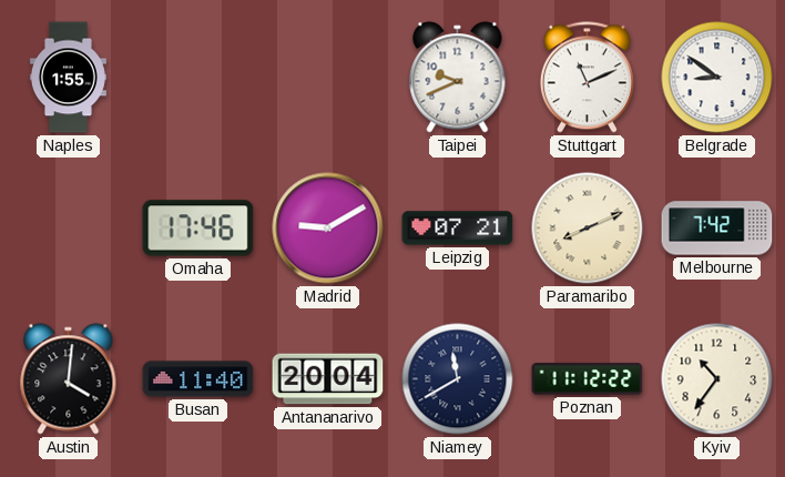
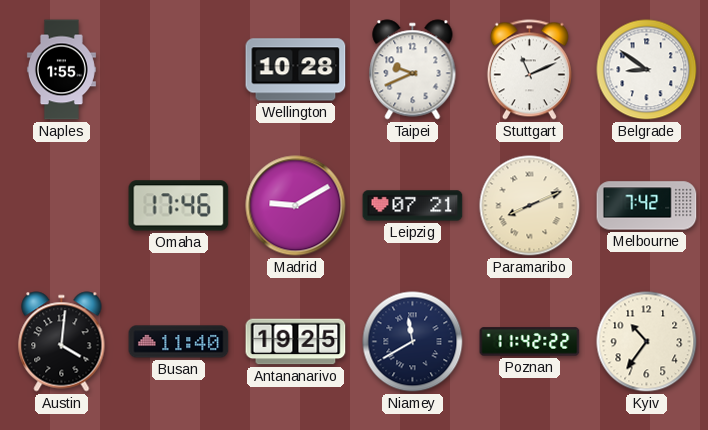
Wellington: none -> 10:28 (296, 70)
Antananarivo: 20:04 -> 19:25 (296, 342)
Poznan: 11:12 -> 11:42 (530, 342)
